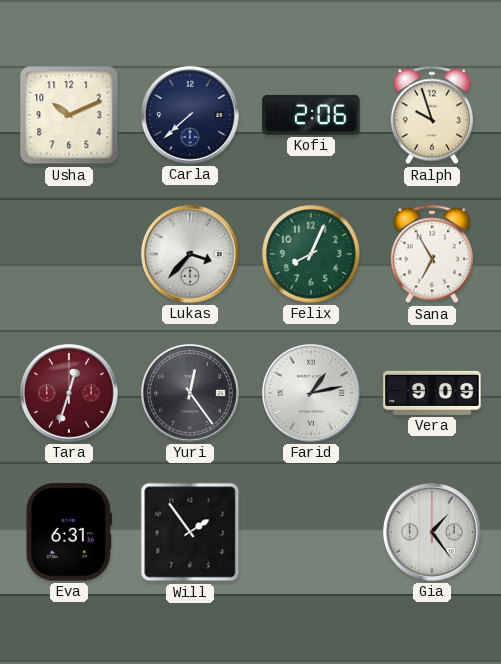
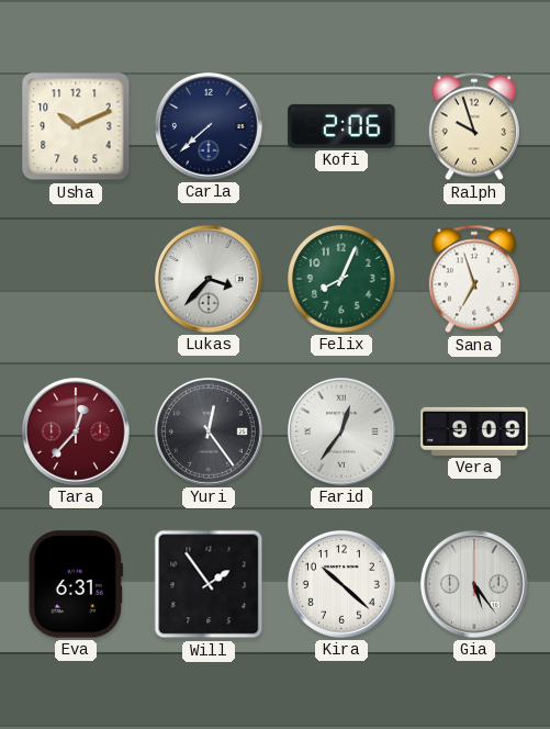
Sana: 6:55 -> 6:57 (474, 279)
Tara: 12:33 -> 12:37 (77, 433)
Farid: 1:13 -> 12:36 (343, 433)
Kira: none -> 10:22 (343, 585)
Gia: 1:24 -> 5:24 (475, 585)
